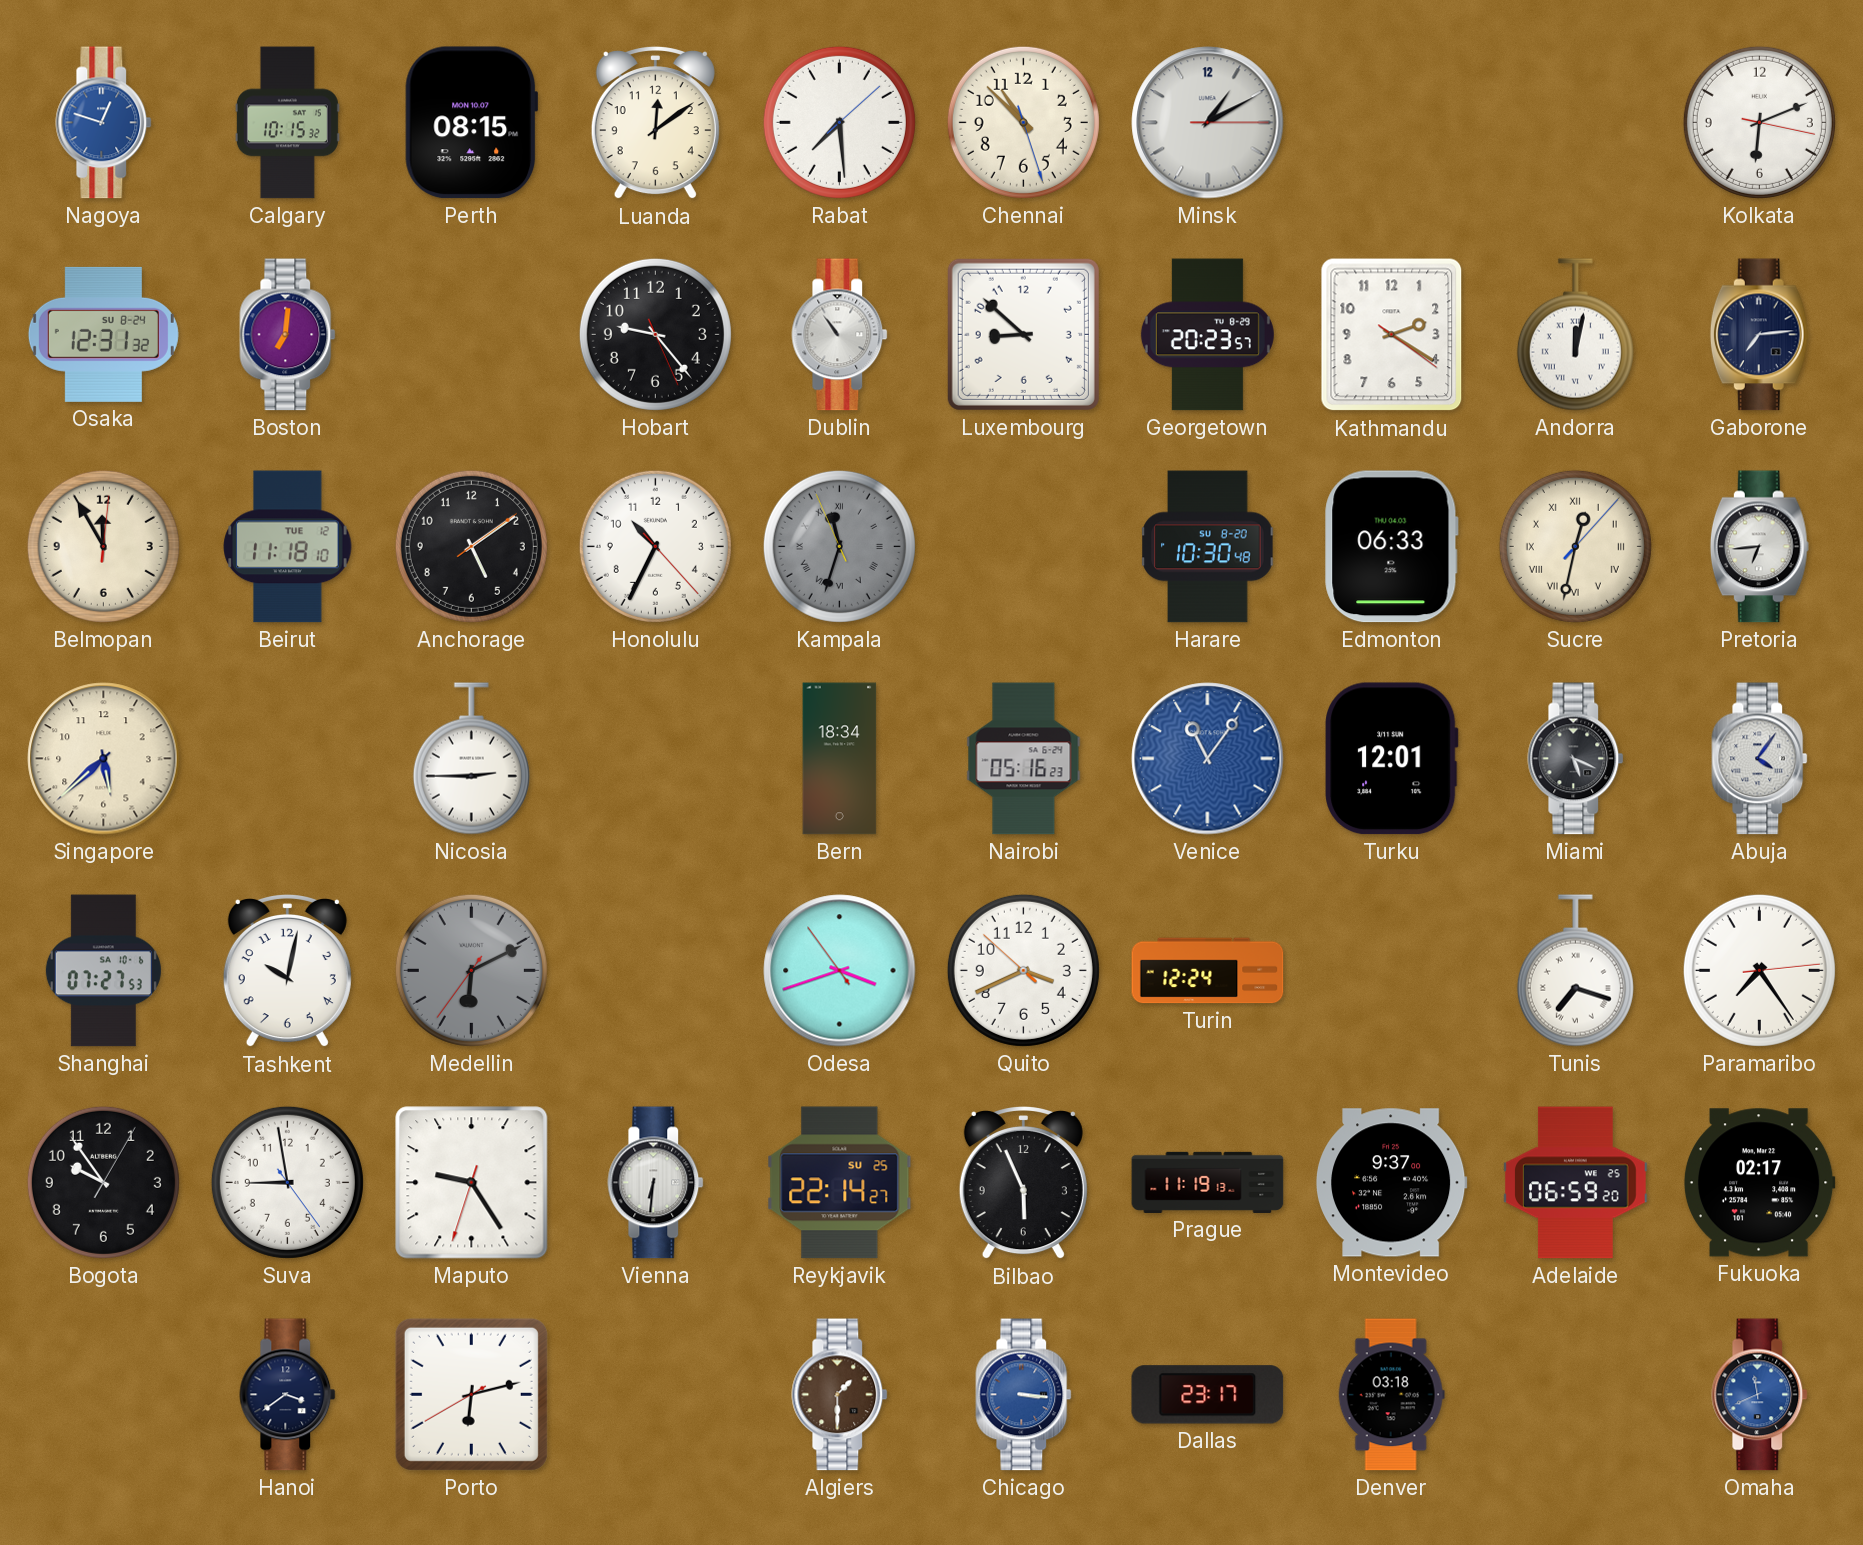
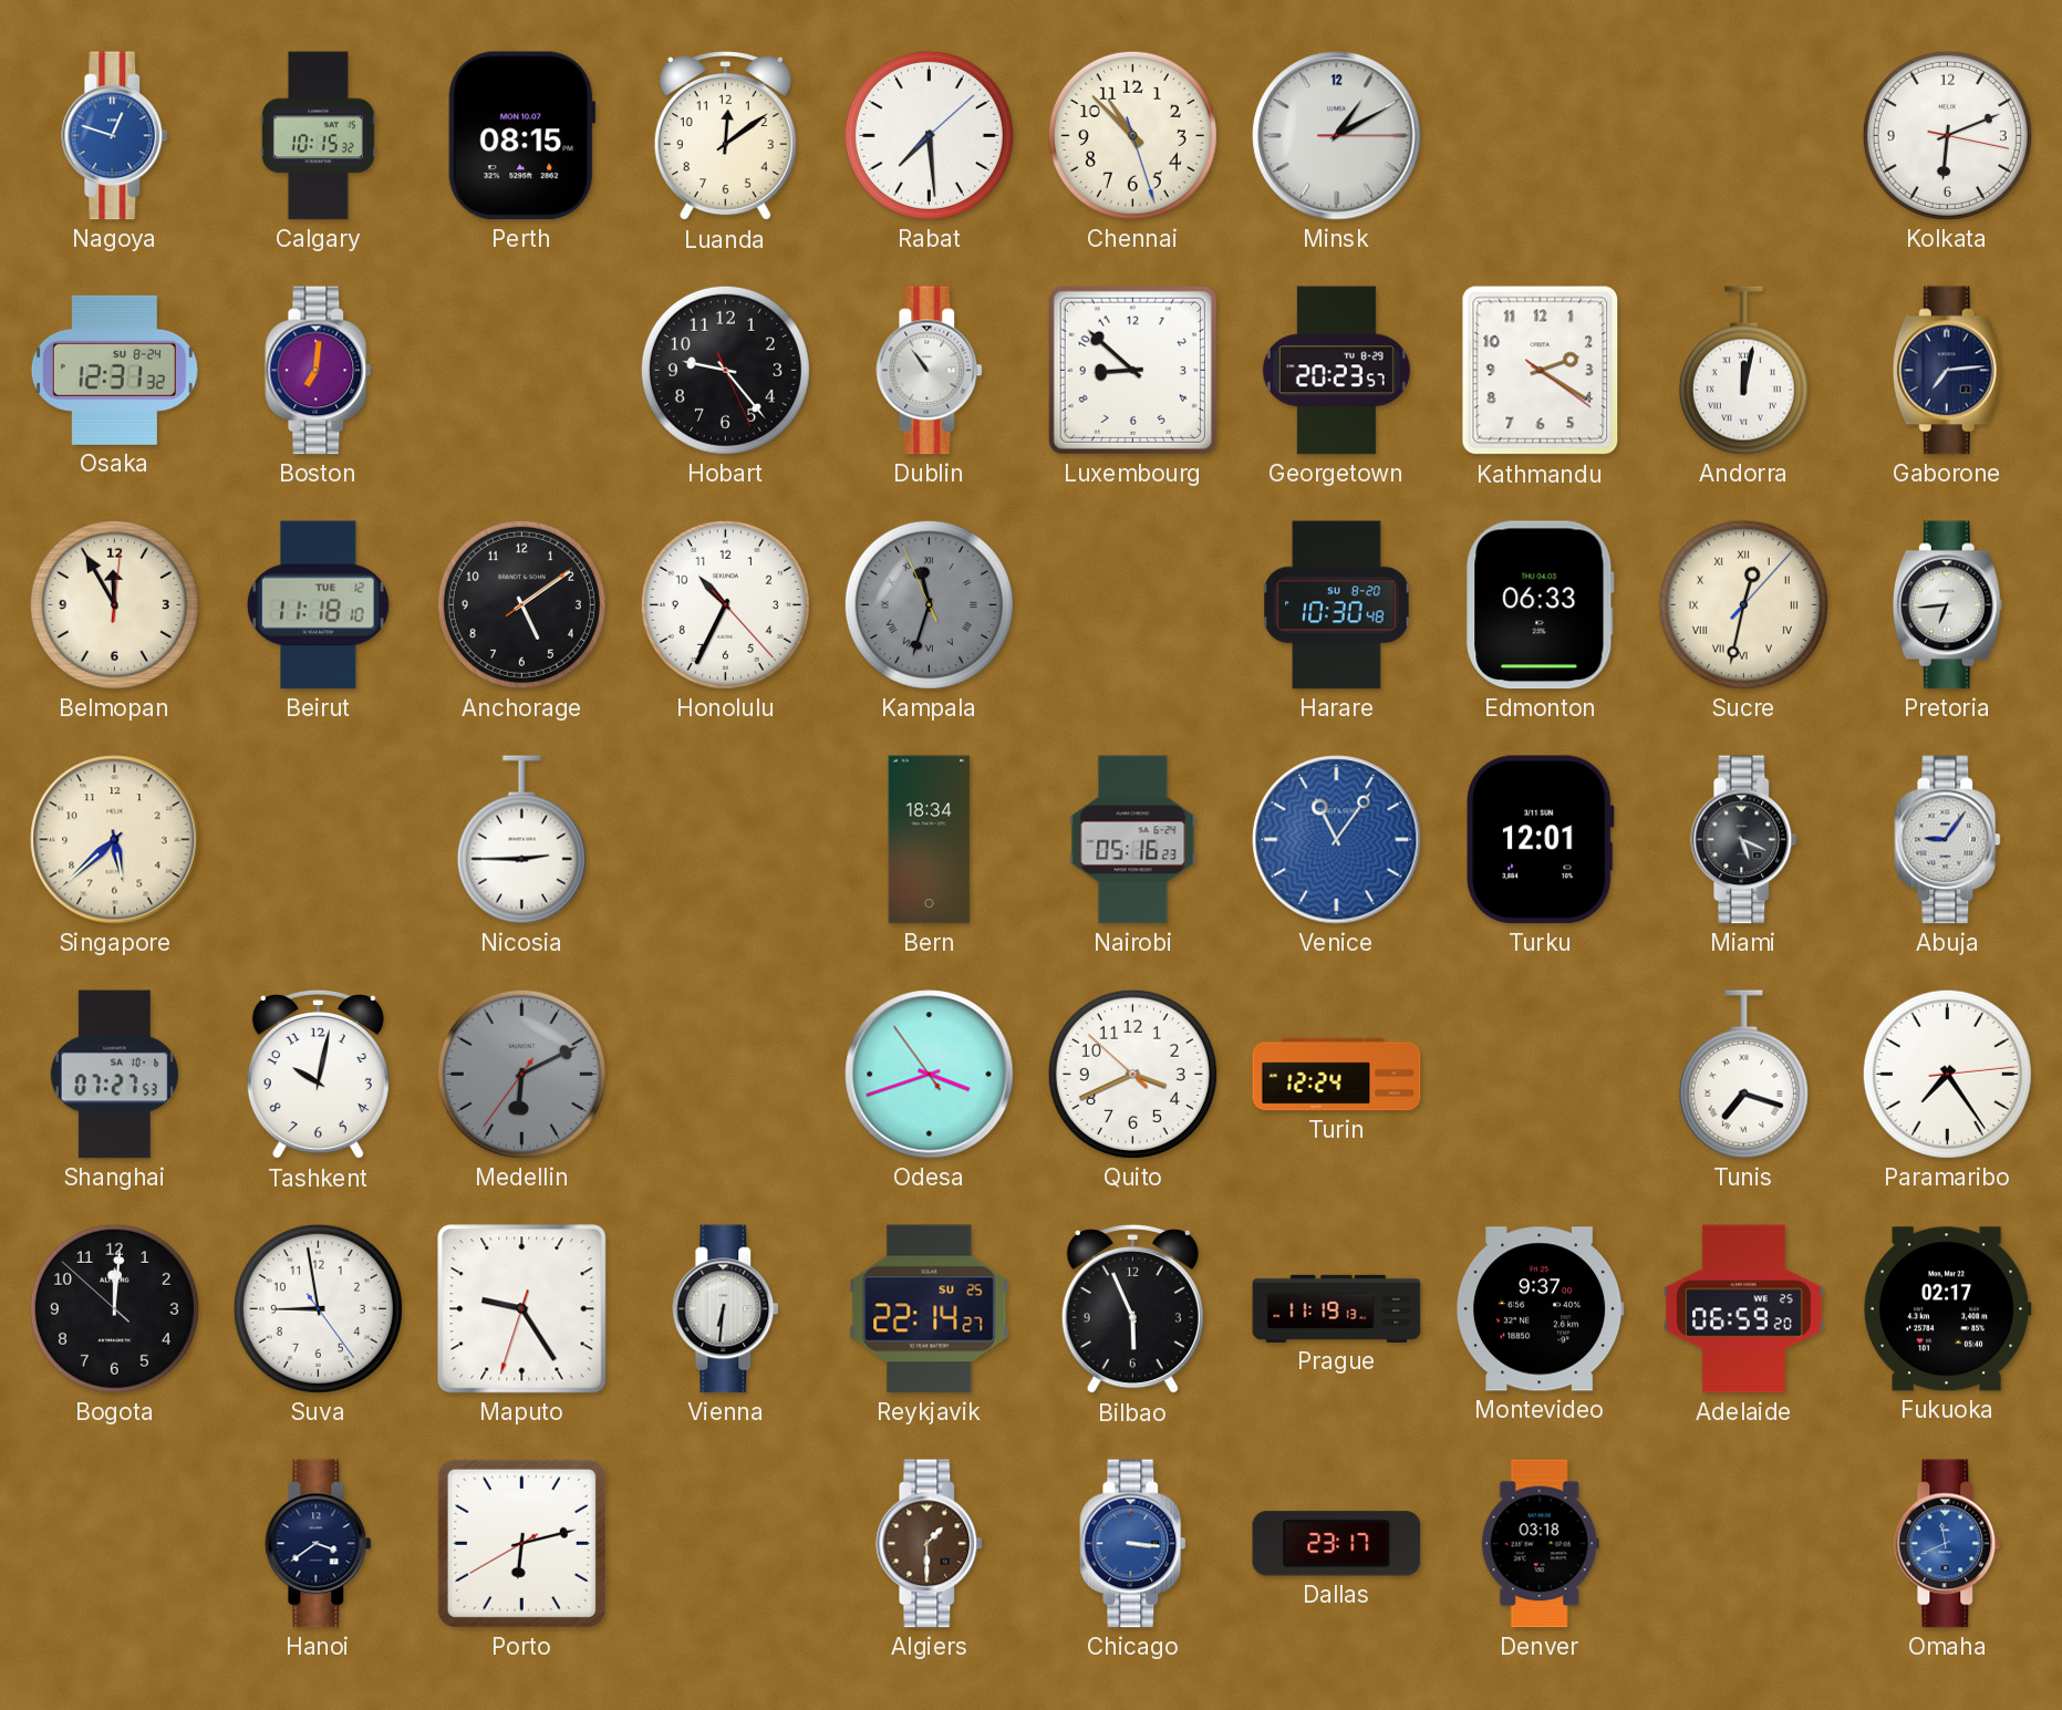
Abuja: 4:06 -> 9:06 (1948, 840)
Bogota: 9:54 -> 12:00 (114, 1308)
